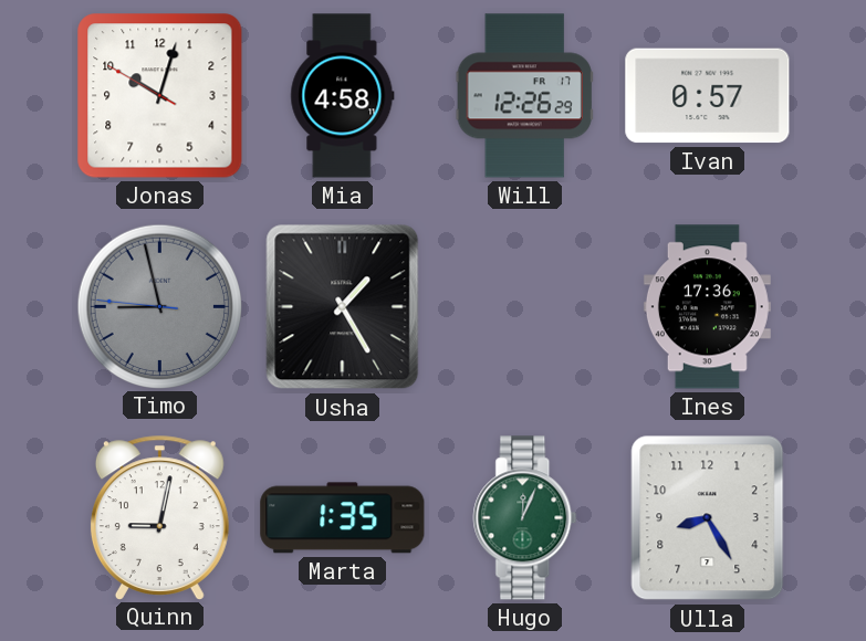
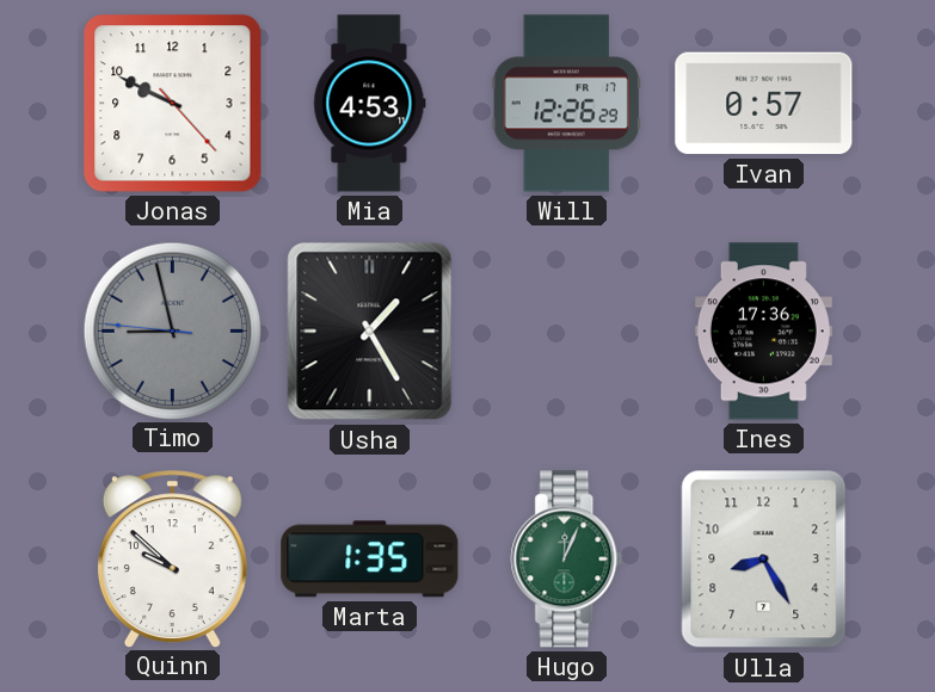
Jonas: 10:02 -> 9:49 (173, 104)
Mia: 4:58 -> 4:53 (370, 104)
Quinn: 9:02 -> 9:52 (172, 558)
